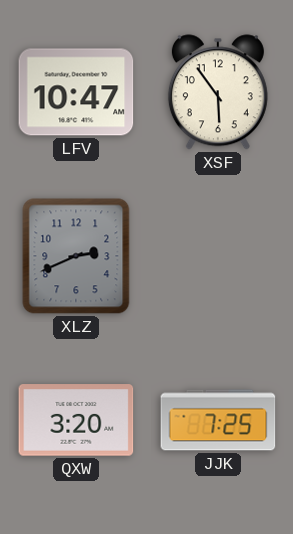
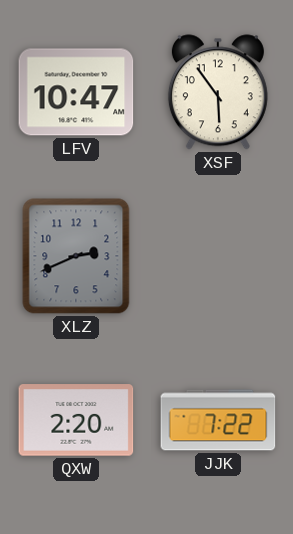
QXW: 3:20 -> 2:20 (76, 420)
JJK: 7:25 -> 7:22 (218, 420)
